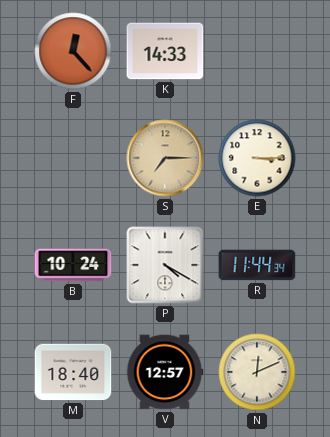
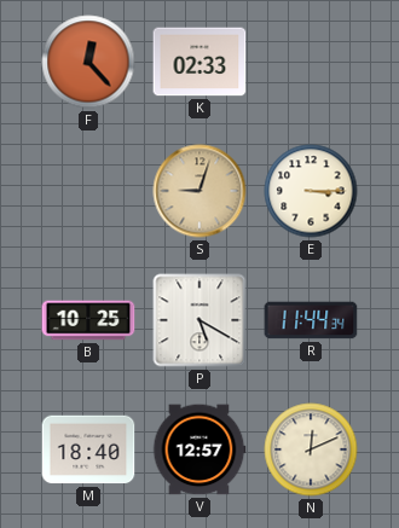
K: 14:33 -> 02:33 (199, 62)
S: 7:15 -> 9:03 (199, 191)
B: 10:24 -> 10:25 (88, 320)
P: 4:20 -> 5:20 (199, 320)
